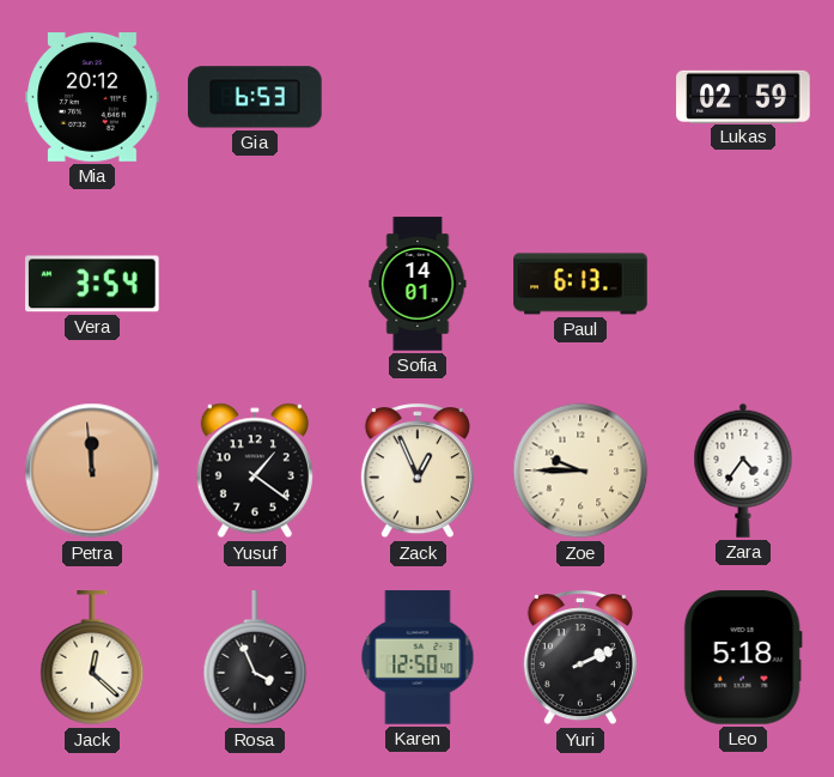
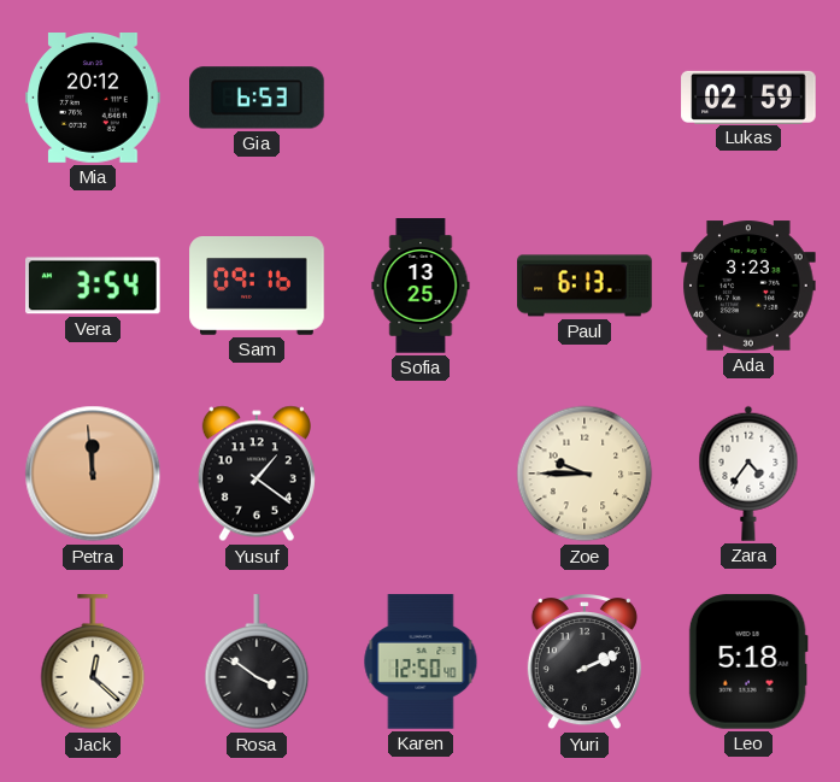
Sam: none -> 09:16 (257, 287)
Sofia: 14:01 -> 13:25 (421, 286)
Ada: none -> 3:23 (748, 286)
Zack: 12:56 -> none (418, 472)
Rosa: 3:56 -> 3:51 (257, 663)
